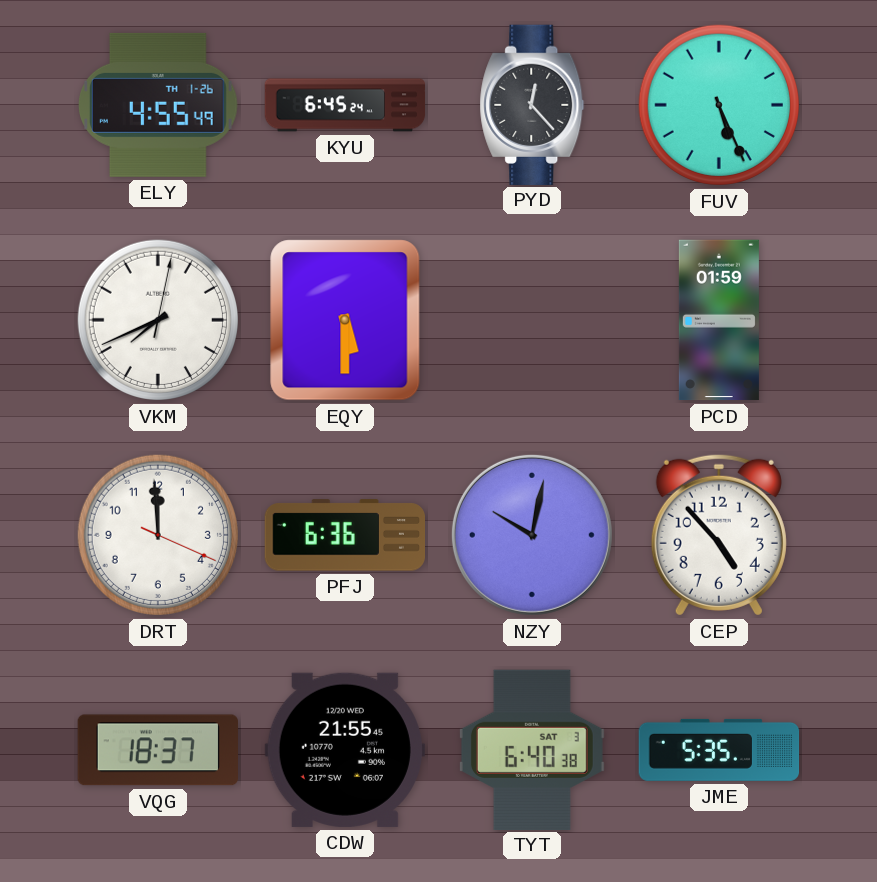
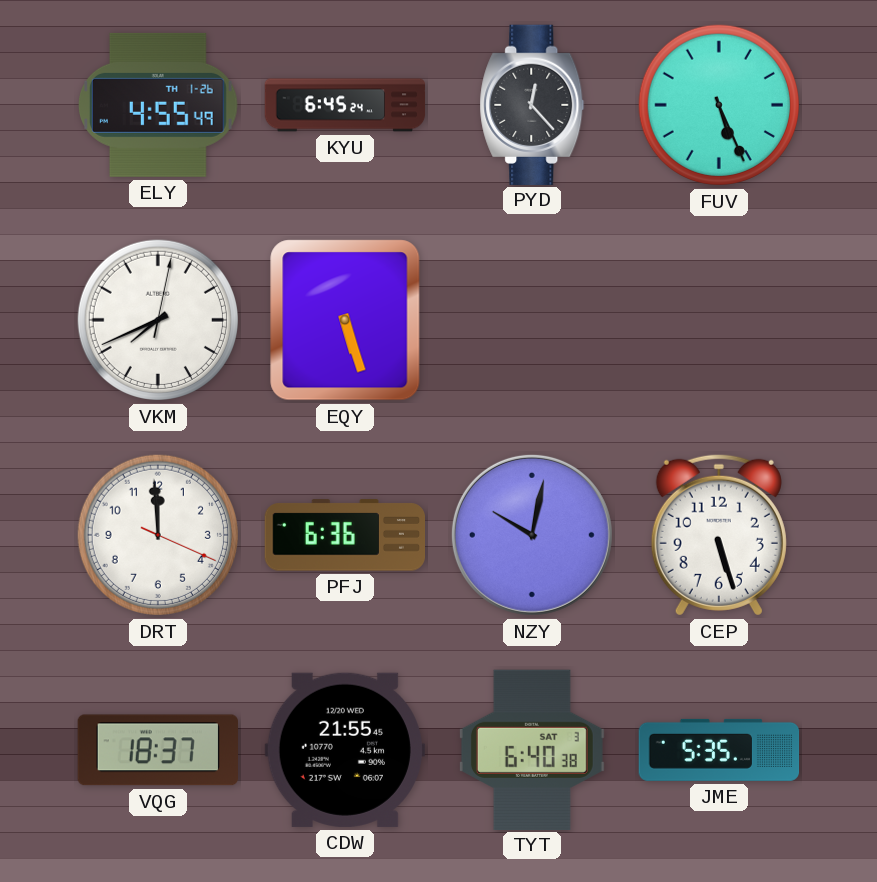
EQY: 5:30 -> 5:27 (345, 320)
PCD: 01:59 -> none (719, 320)
CEP: 4:53 -> 5:27 (719, 535)
